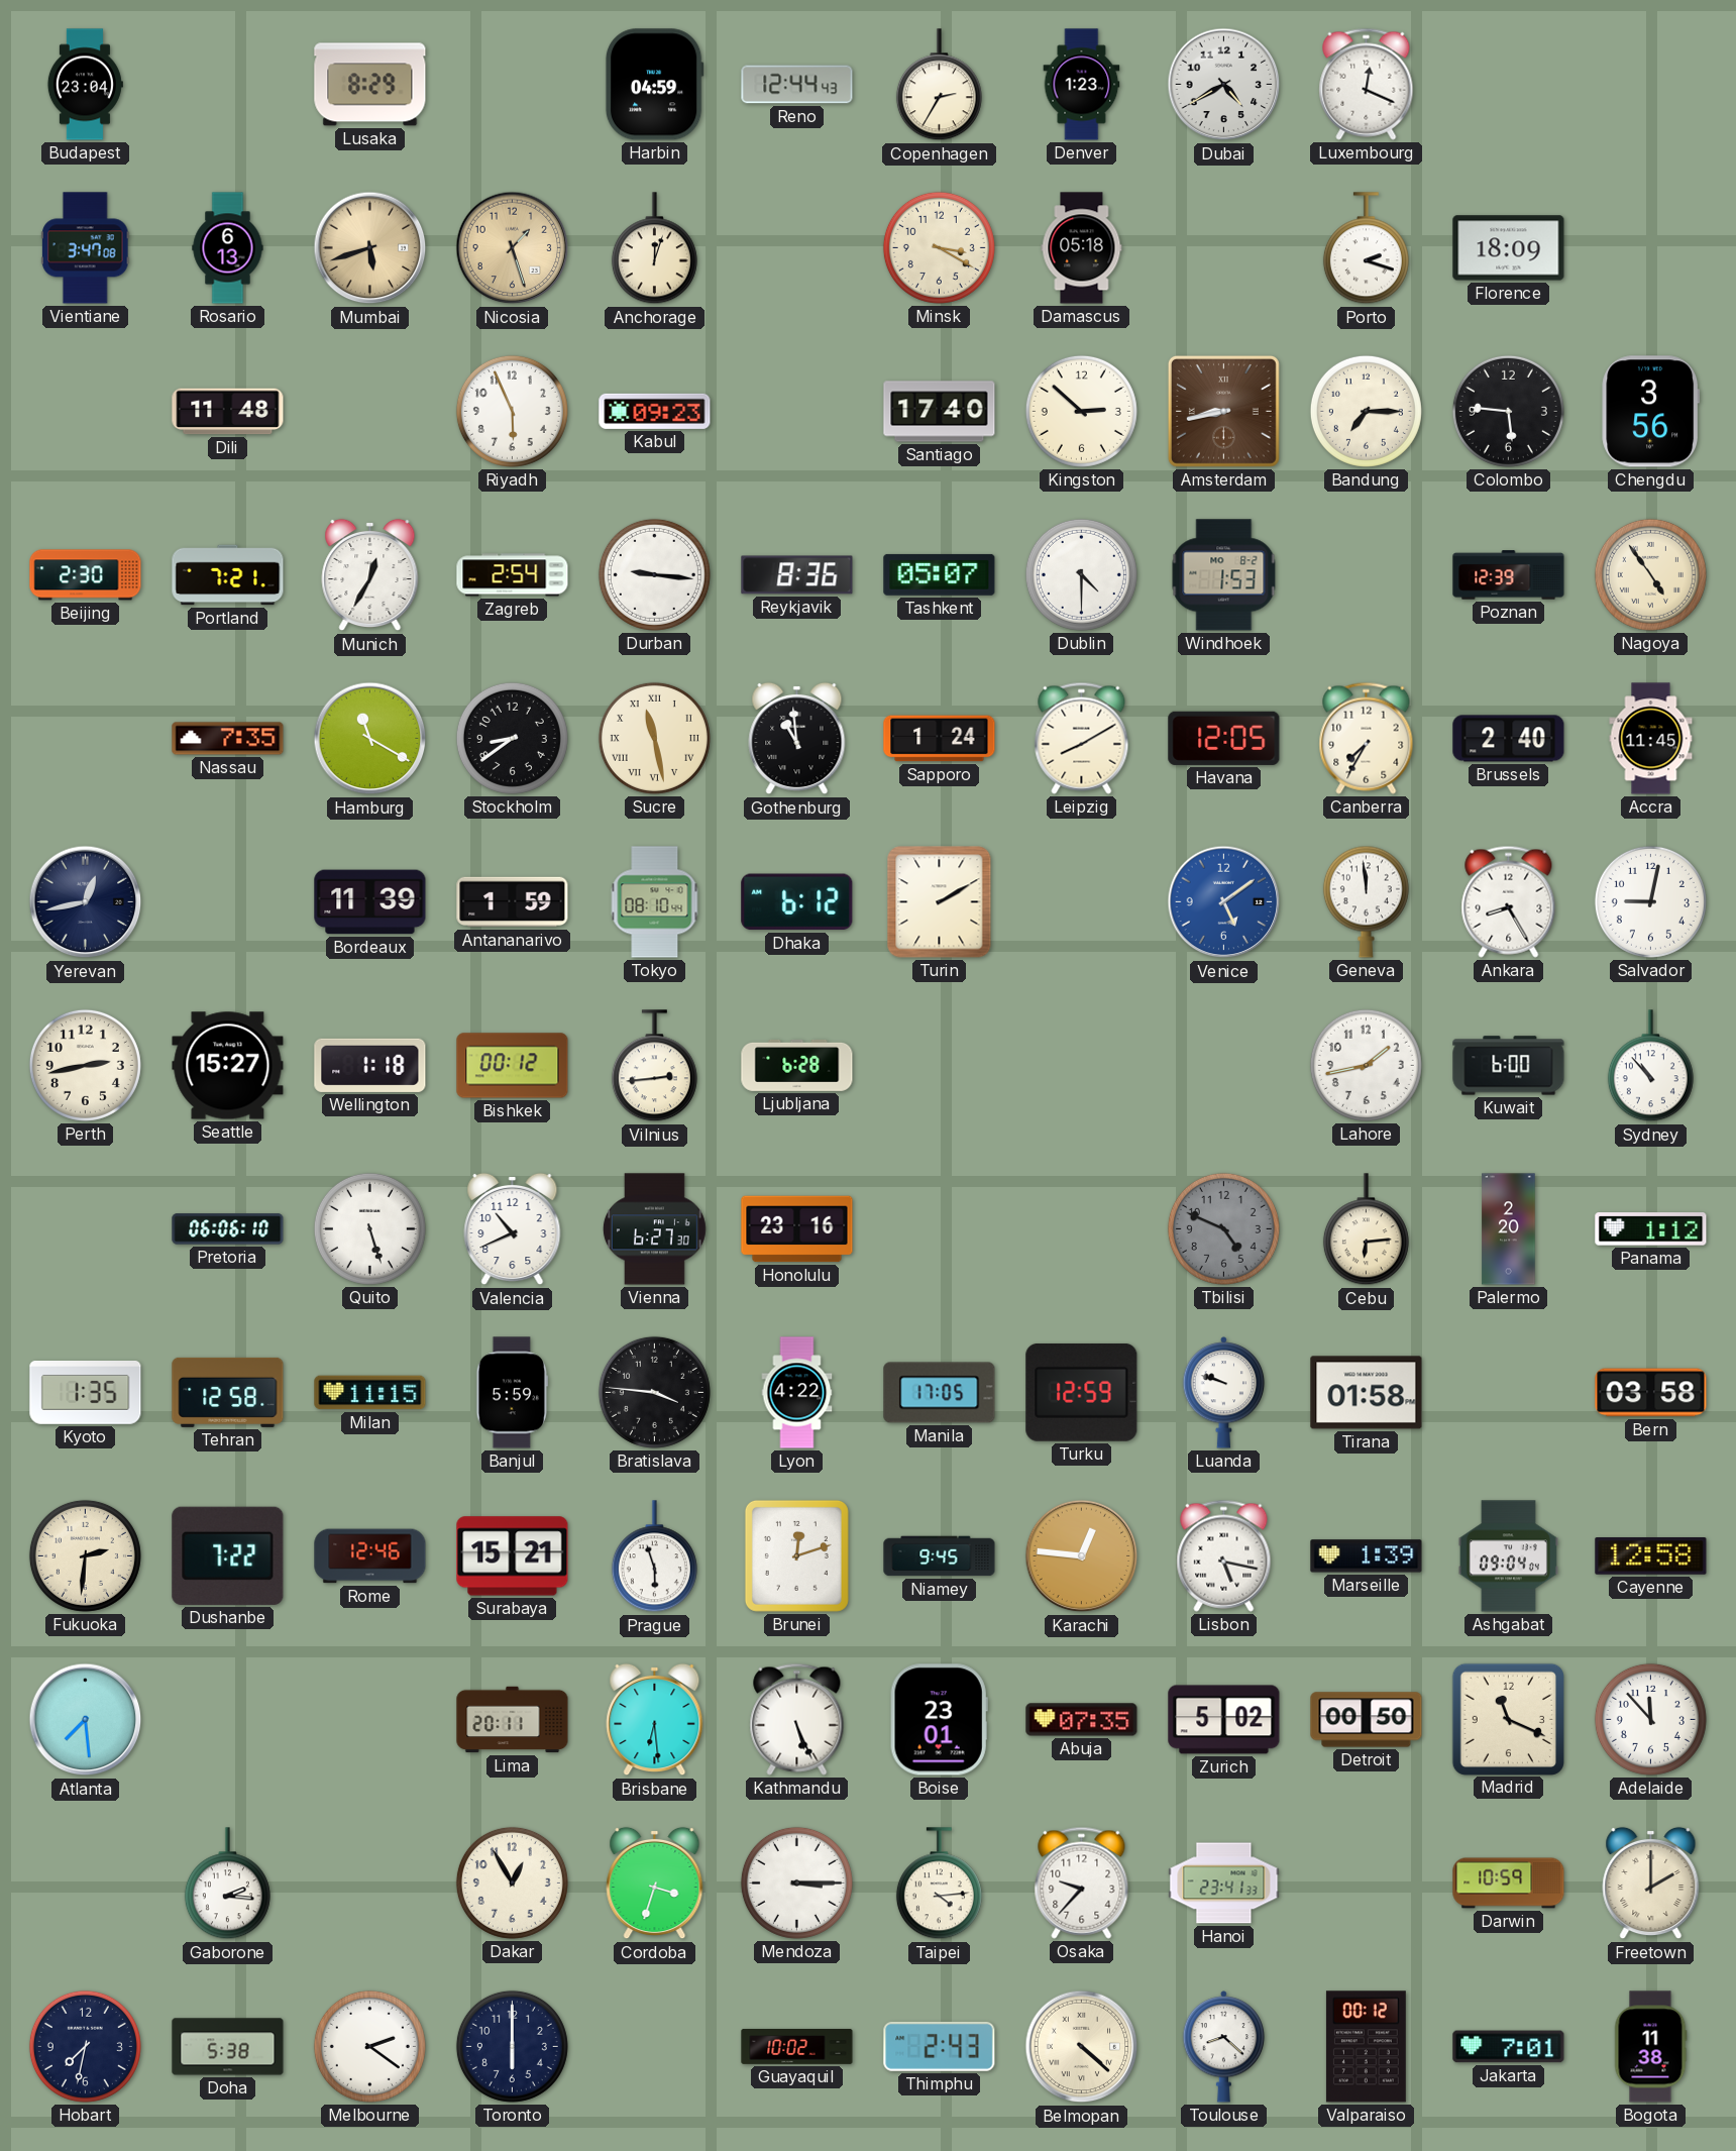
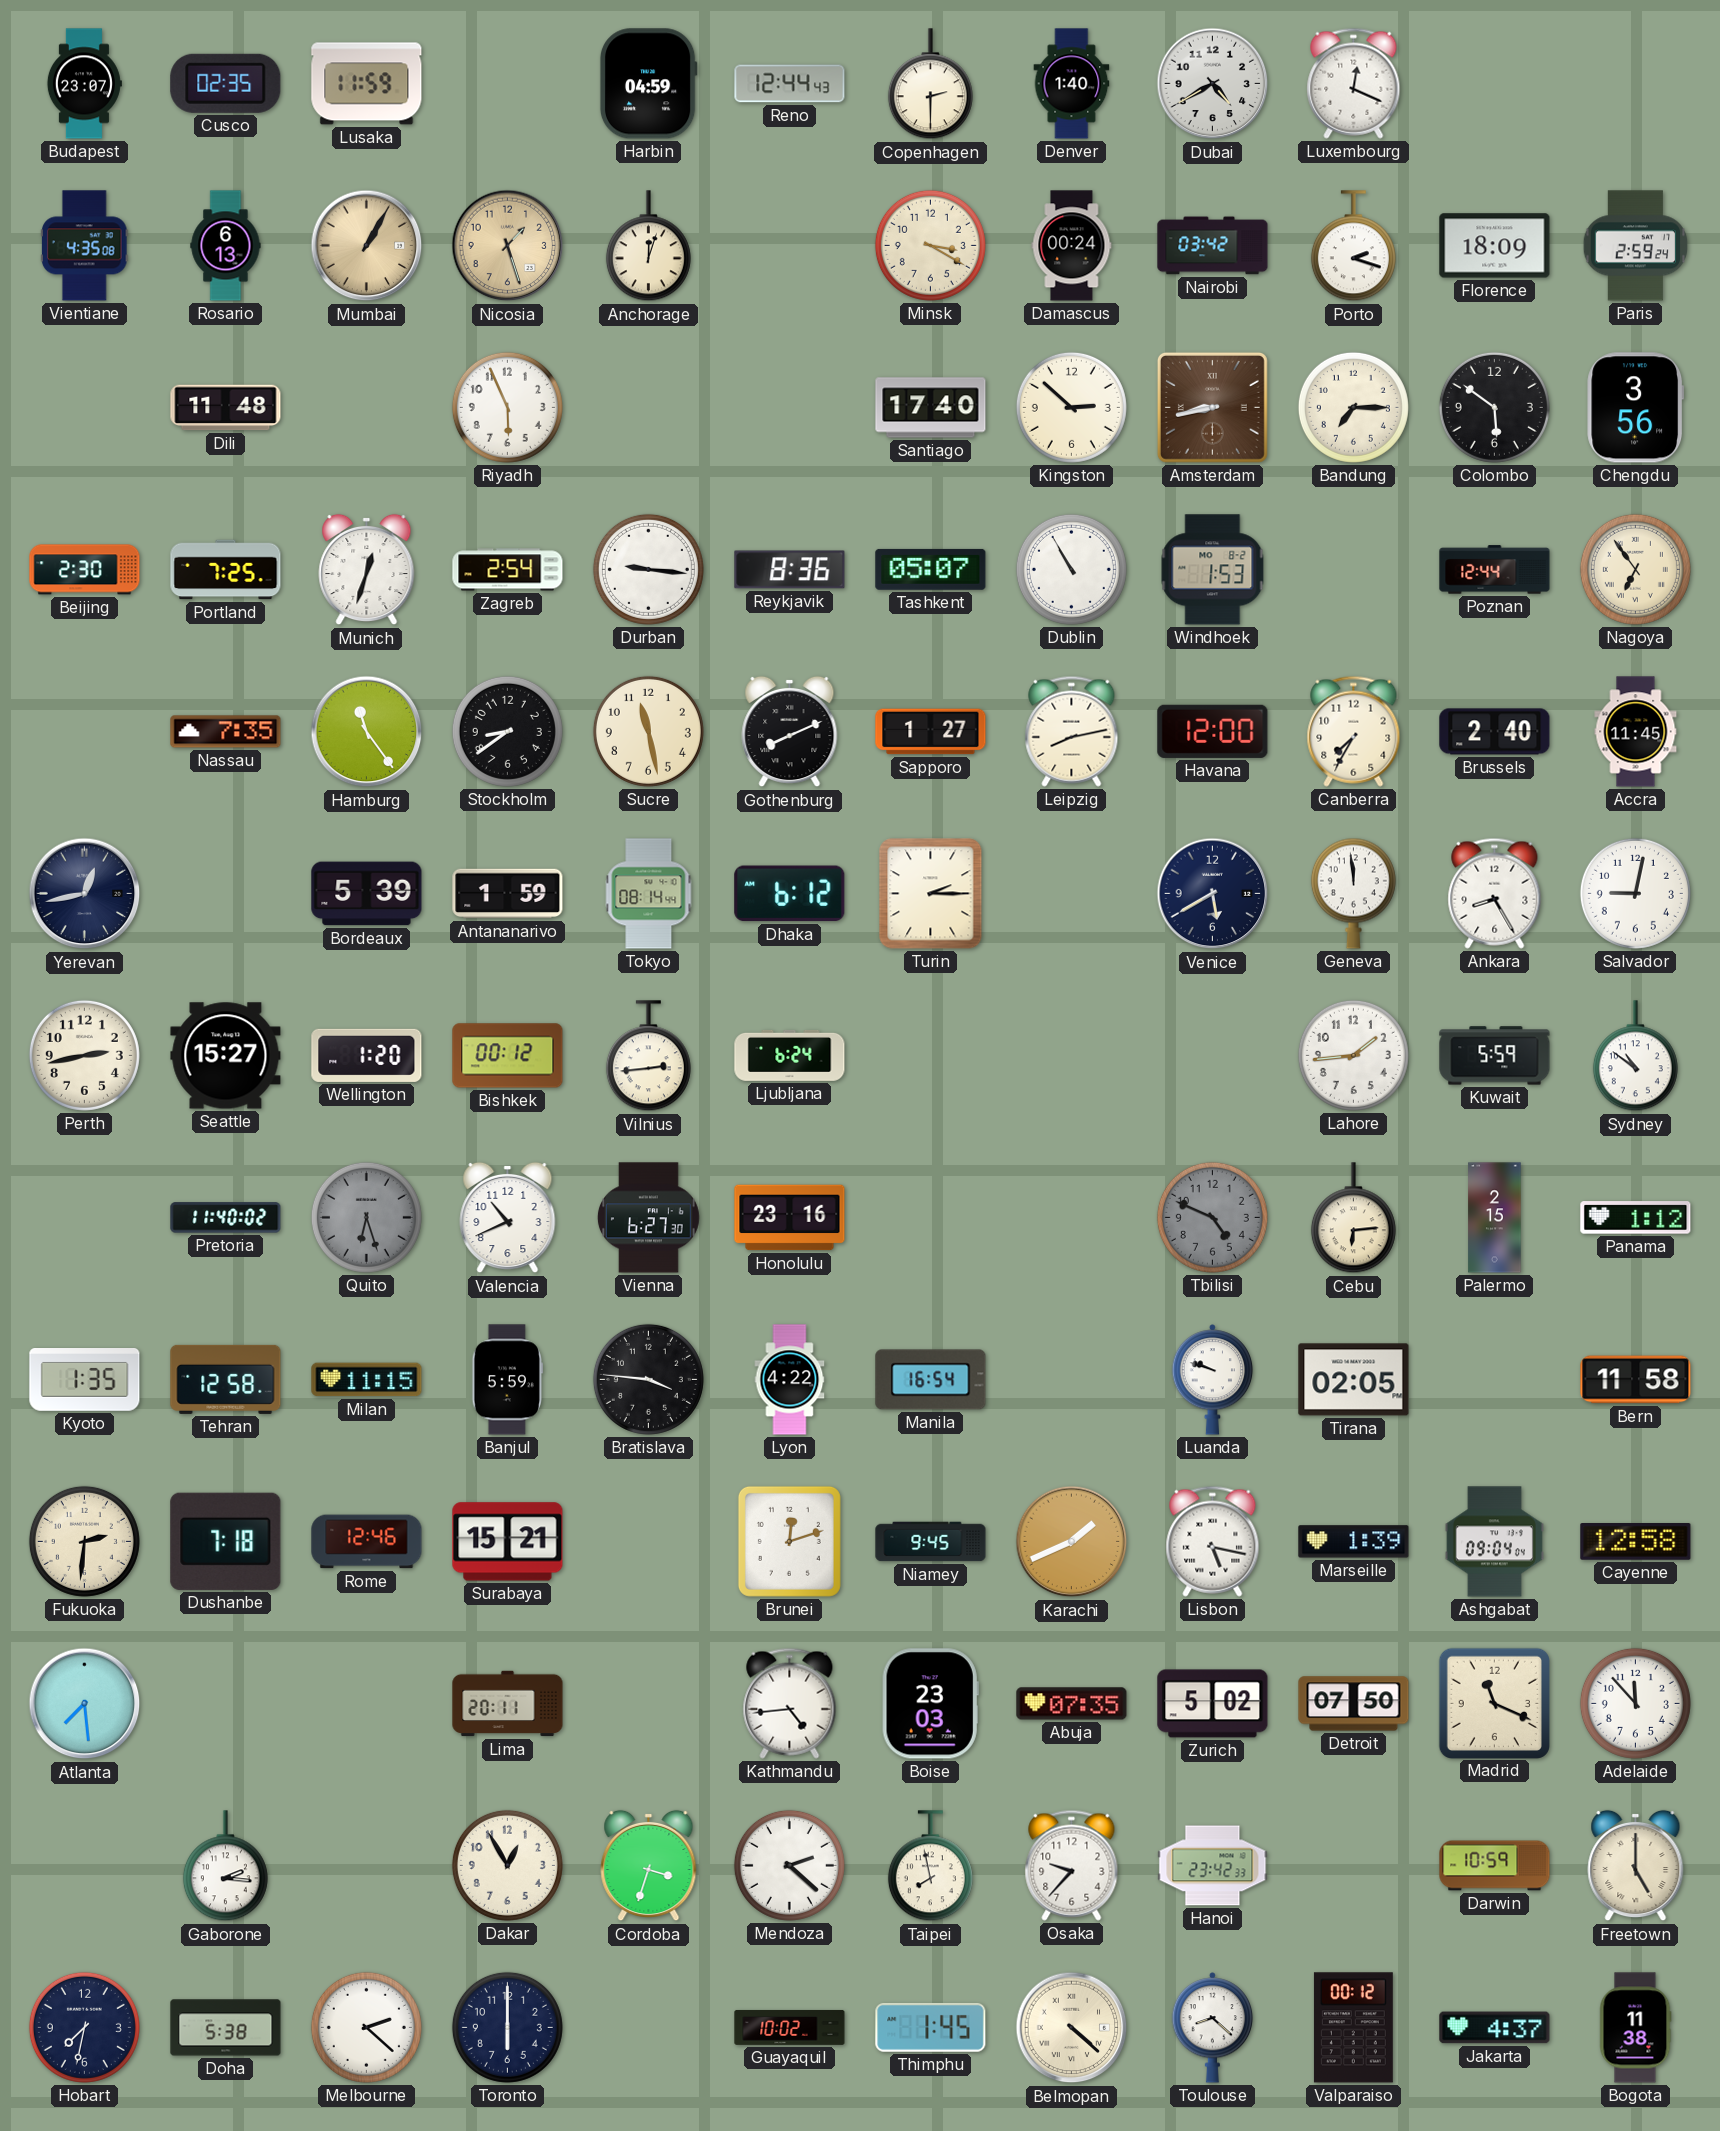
Budapest: 23:04 -> 23:07 (84, 84)
Cusco: none -> 02:35 (226, 83)
Lusaka: 8:29 -> 11:59 (367, 84)
Copenhagen: 2:35 -> 2:30 (930, 84)
Denver: 1:23 -> 1:40 (1072, 84)
Vientiane: 3:47 -> 4:35 (85, 246)
Mumbai: 5:42 -> 1:05 (367, 246)
Damascus: 05:18 -> 00:24 (1072, 246)
Nairobi: none -> 03:42 (1213, 246)
Paris: none -> 2:59 (1636, 246)
Kabul: 09:23 -> none (655, 411)
Colombo: 5:46 -> 5:51 (1494, 407)
Portland: 7:21 -> 7:25 (226, 570)
Munich: 12:35 -> 12:33 (367, 570)
Dublin: 4:30 -> 10:55 (1071, 569)
Poznan: 12:39 -> 12:44 (1495, 570)
Nagoya: 4:54 -> 6:54 (1635, 569)
Hamburg: 11:20 -> 11:24 (367, 732)
Sucre numerals: Roman -> Arabic (648, 731)
Gothenburg: 10:59 -> 8:11 (790, 732)
Sapporo: 1:24 -> 1:27 (931, 732)
Leipzig: 8:10 -> 8:13 (1072, 731)
Havana: 12:05 -> 12:00 (1213, 731)
Bordeaux: 11:39 -> 5:39 (367, 894)
Tokyo: 08:10 -> 08:14 (649, 894)
Turin: 2:10 -> 2:15 (931, 894)
Venice: 5:09 -> 5:40 (1213, 894)
Venice dial: blue -> navy (1213, 894)
Wellington: 1:18 -> 1:20 (367, 1055)
Ljubljana: 6:28 -> 6:24 (790, 1055)
Lahore: 1:43 -> 1:44 (1353, 1055)
Kuwait: 6:00 -> 5:59 (1495, 1056)
Sydney: 10:53 -> 10:51 (1635, 1056)
Pretoria: 06:06 -> 11:40 (226, 1218)
Quito: 5:27 -> 6:27 (366, 1217)
Quito dial: white -> grey (366, 1217)
Palermo: 2:20 -> 2:15 (1495, 1218)
Manila: 17:05 -> 16:54 (931, 1380)
Turku: 12:59 -> none (1082, 1392)
Tirana: 01:58 -> 02:05 (1354, 1380)
Bern: 03:58 -> 11:58 (1636, 1380)
Dushanbe: 7:22 -> 7:18 (226, 1541)
Prague: 5:57 -> none (654, 1556)
Karachi: 12:46 -> 1:41 (1072, 1542)
Brisbane: 6:29 -> none (655, 1720)
Kathmandu: 5:26 -> 4:44 (790, 1703)
Boise: 23:01 -> 23:03 (930, 1704)
Detroit: 00:50 -> 07:50 (1354, 1704)
Mendoza: 3:15 -> 2:22 (789, 1865)
Taipei: 4:14 -> 7:58 (930, 1866)
Hanoi: 23:41 -> 23:42 (1213, 1866)
Freetown: 2:00 -> 5:00 (1636, 1866)
Melbourne: 2:21 -> 2:22 (366, 2027)
Thimphu: 2:43 -> 1:45 (931, 2027)
Jakarta: 7:01 -> 4:37 (1495, 2028)
